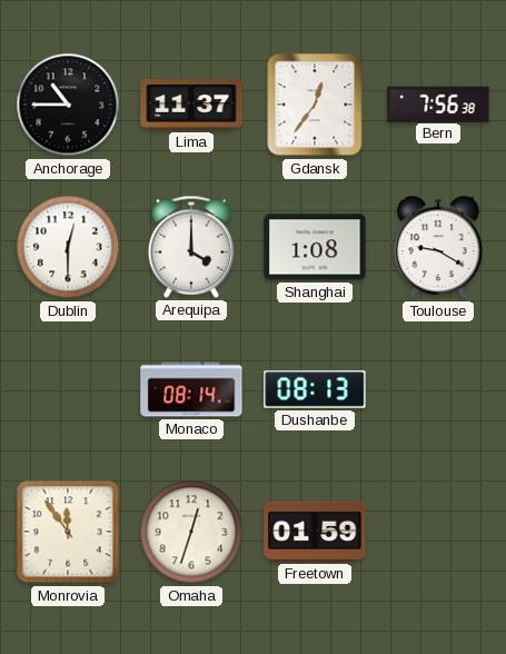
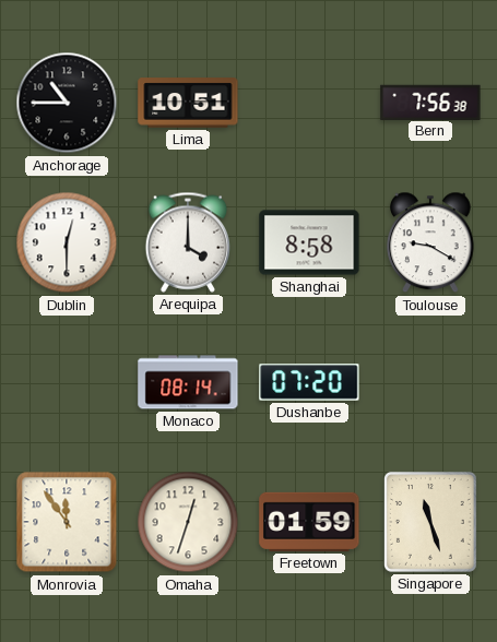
Lima: 11:37 -> 10:51 (188, 103)
Gdansk: 12:36 -> none (315, 105)
Shanghai: 1:08 -> 8:58 (309, 242)
Dushanbe: 08:13 -> 07:20 (309, 382)
Singapore: none -> 11:27 (430, 522)
